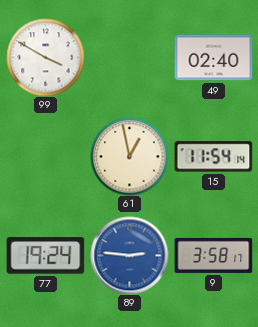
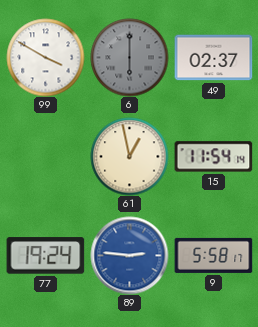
6: none -> 6:00 (129, 57)
49: 02:40 -> 02:37 (213, 58)
9: 3:58 -> 5:58 (213, 255)
